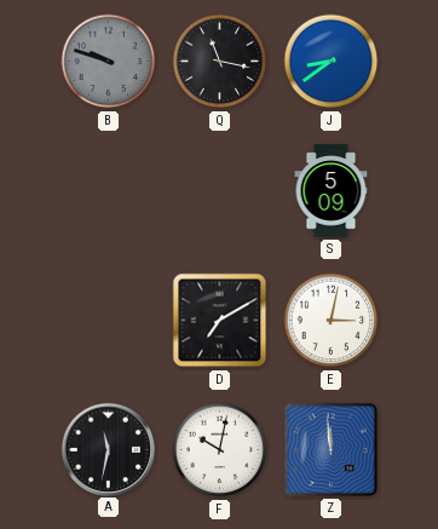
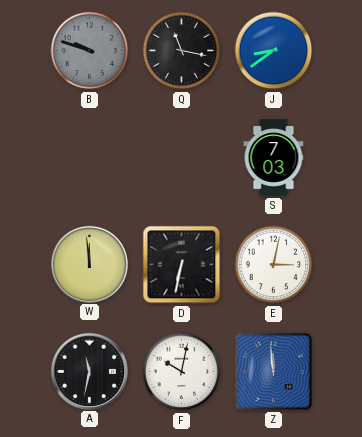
S: 5:09 -> 7:03 (274, 158)
W: none -> 11:59 (89, 264)
D: 7:10 -> 6:32 (182, 265)
